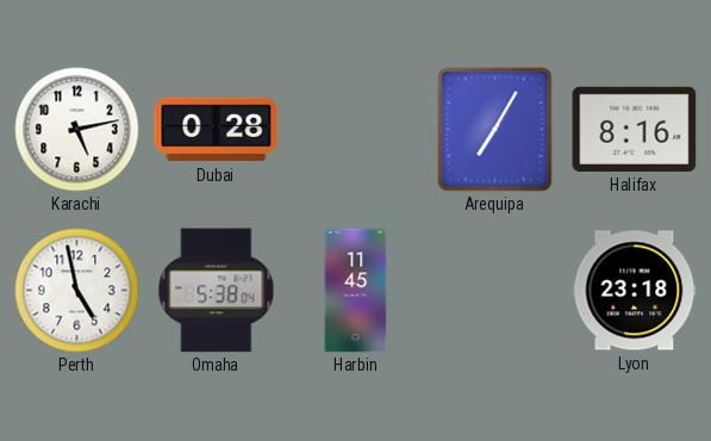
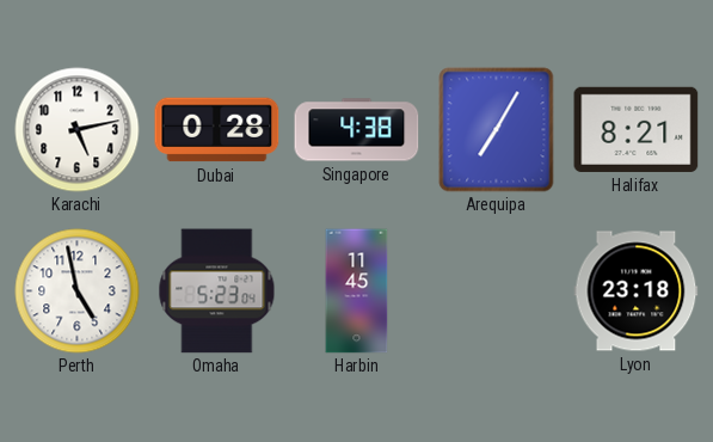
Singapore: none -> 4:38 (357, 130)
Halifax: 8:16 -> 8:21 (637, 129)
Omaha: 5:38 -> 5:23 (217, 291)
